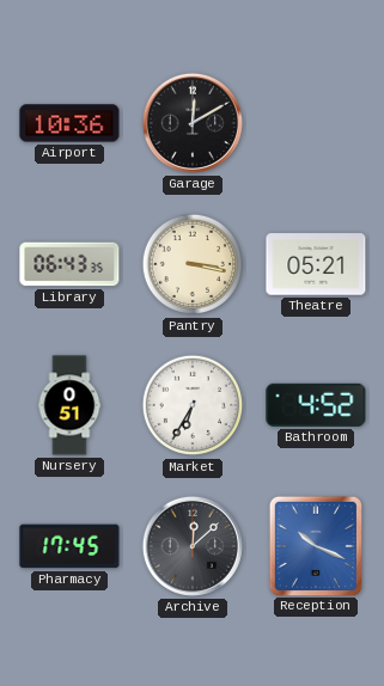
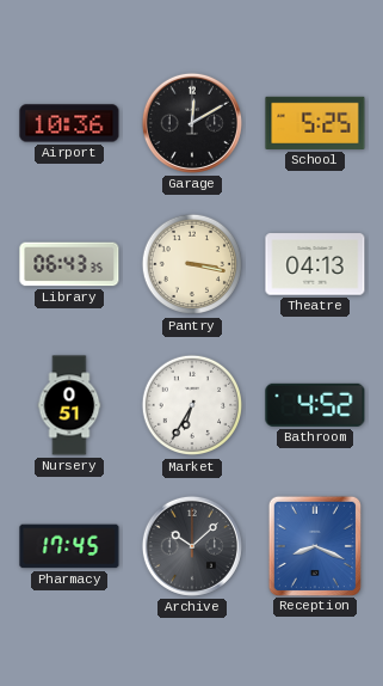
School: none -> 5:25 (315, 123)
Theatre: 05:21 -> 04:13 (315, 264)
Archive: 12:08 -> 10:08 (192, 546)
Reception: 10:19 -> 8:19 (315, 545)
